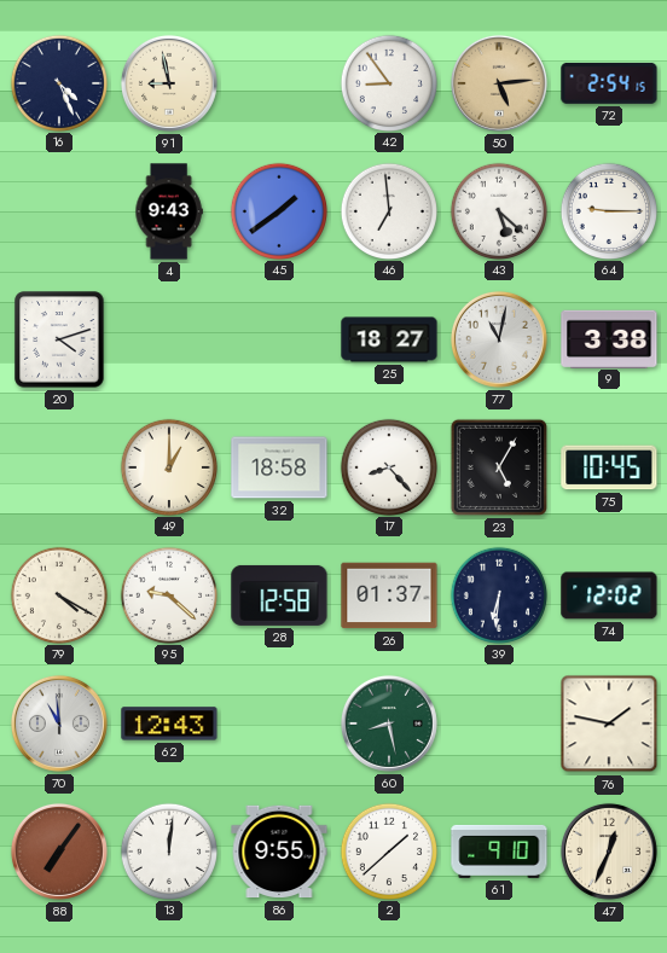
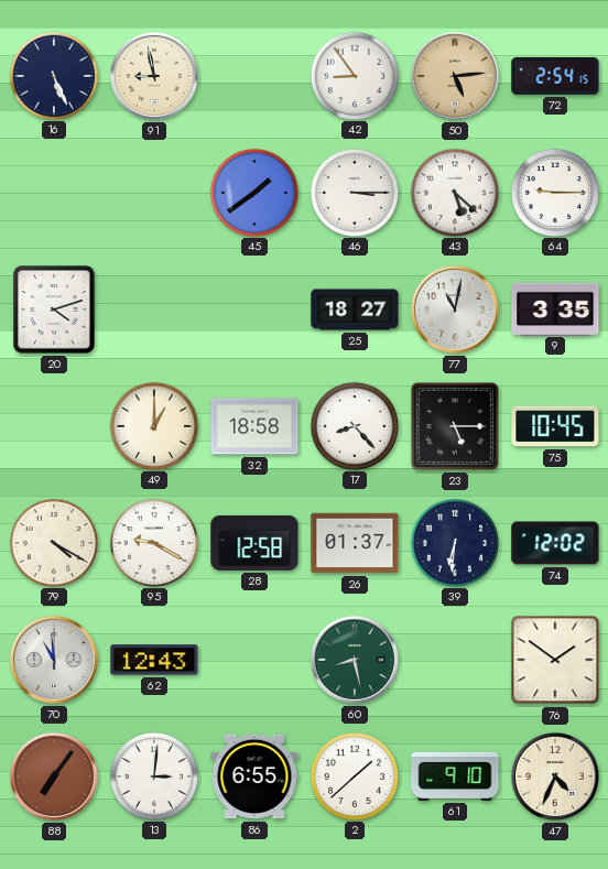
16: 4:26 -> 5:26 (53, 75)
4: 9:43 -> none (169, 211)
46: 6:59 -> 3:15 (354, 192)
9: 3:38 -> 3:35 (555, 308)
23: 5:05 -> 5:15 (455, 426)
95: 9:22 -> 9:20 (153, 542)
76: 1:47 -> 1:51 (555, 660)
13: 12:01 -> 3:01 (153, 775)
86: 9:55 -> 6:55 (254, 776)
47: 12:34 -> 4:34 (555, 776)
